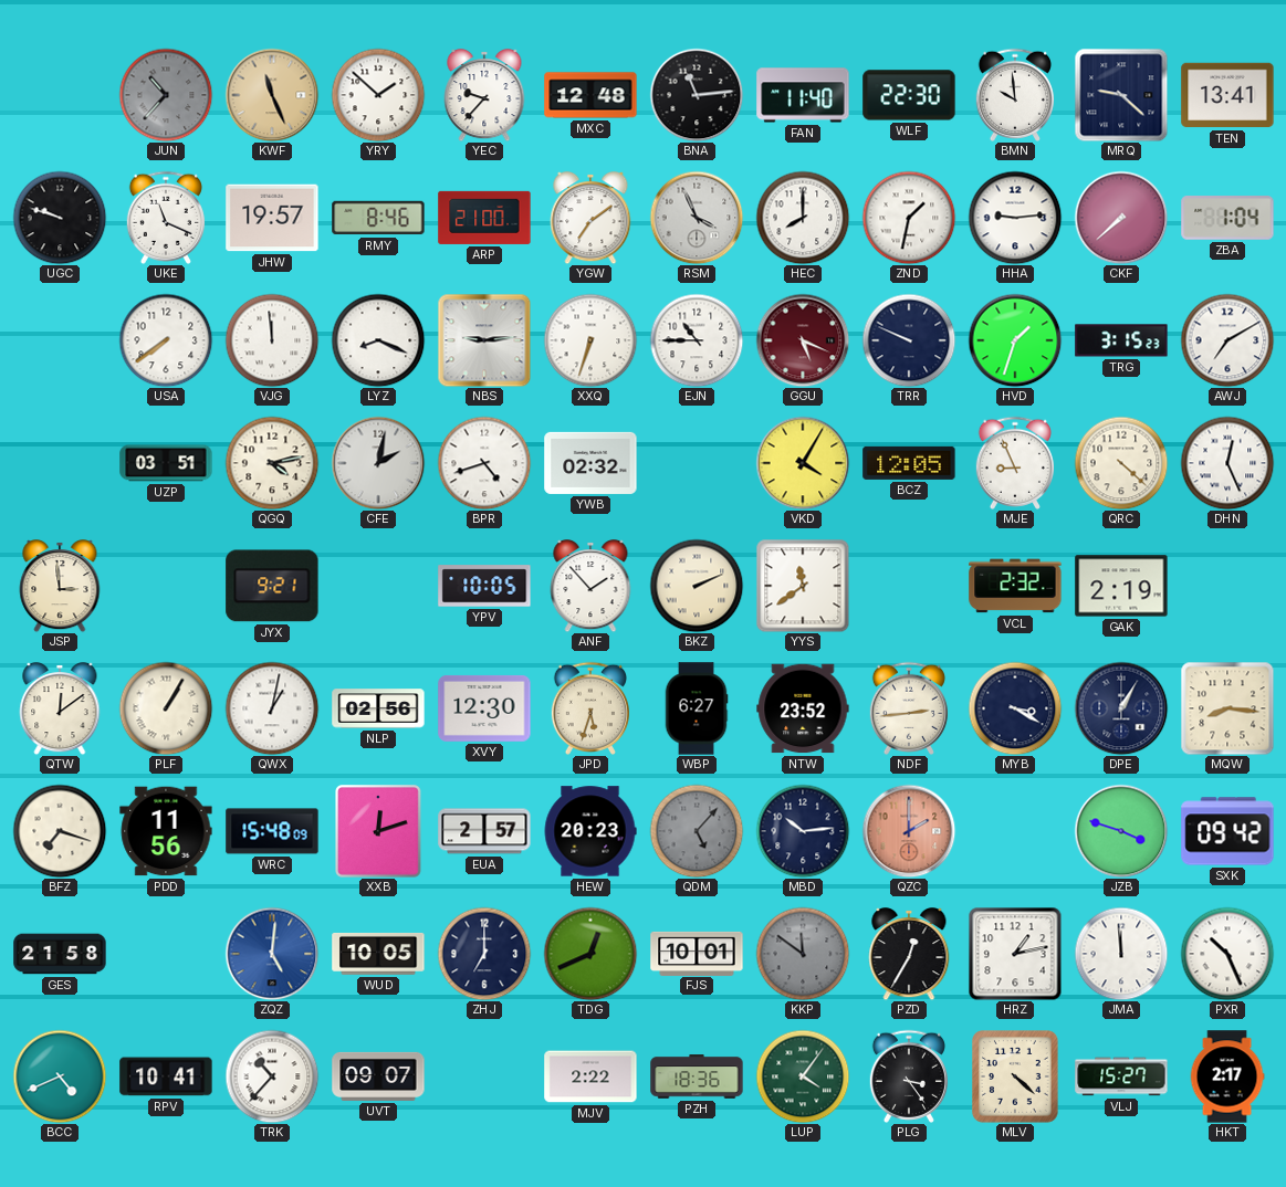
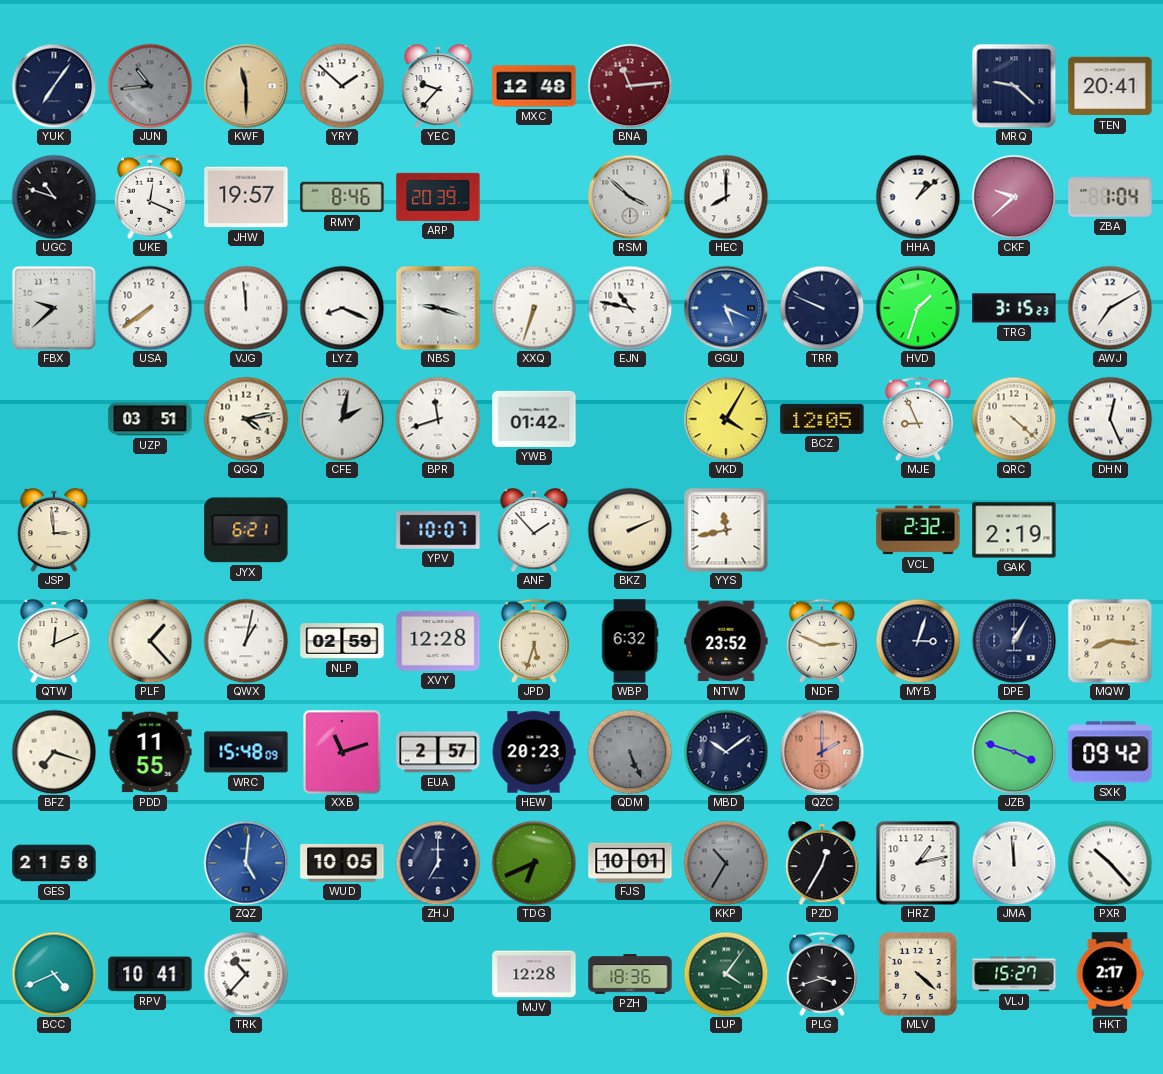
YUK: none -> 7:06 (54, 86)
JUN: 10:37 -> 10:44 (150, 86)
KWF: 11:26 -> 11:30 (246, 86)
BNA dial: black -> burgundy (630, 86)
FAN: 11:40 -> none (803, 95)
WLF: 22:30 -> none (909, 95)
BMN: 9:59 -> none (1014, 95)
TEN: 13:41 -> 20:41 (1110, 86)
UGC: 9:48 -> 10:48 (54, 197)
UKE: 11:19 -> 12:19 (149, 197)
ARP: 21:00 -> 20:39 (438, 197)
YGW: 7:09 -> none (590, 219)
RSM: 3:56 -> 3:52 (630, 197)
ZND: 1:32 -> none (909, 218)
HHA: 9:14 -> 1:08 (918, 197)
CKF: 7:38 -> 9:38 (1014, 197)
FBX: none -> 9:38 (54, 308)
NBS: 9:14 -> 9:18 (438, 308)
EJN: 10:45 -> 10:47 (630, 308)
GGU dial: burgundy -> blue (726, 308)
BPR: 4:42 -> 11:42 (438, 419)
YWB: 02:32 -> 01:42 (534, 419)
JYX: 9:21 -> 6:21 (246, 530)
YPV: 10:05 -> 10:07 (438, 530)
YYS: 11:39 -> 11:43 (726, 530)
QTW: 12:09 -> 12:11 (54, 642)
PLF: 1:05 -> 1:23 (150, 641)
NLP: 02:56 -> 02:59 (342, 641)
XVY: 12:30 -> 12:28 (438, 641)
WBP: 6:27 -> 6:32 (630, 641)
NDF: 2:44 -> 2:49 (821, 641)
MYB: 3:20 -> 3:03 (918, 641)
PDD: 11:56 -> 11:55 (150, 752)
XXB: 12:12 -> 11:12 (343, 753)
QDM: 5:07 -> 5:26 (630, 752)
MBD: 10:14 -> 10:09 (726, 752)
TDG: 12:41 -> 6:41 (534, 863)
KKP: 11:51 -> 10:35 (726, 863)
PXR: 10:26 -> 10:23 (1110, 863)
UVT: 09:07 -> none (378, 1076)
MJV: 2:22 -> 12:28 (534, 974)
PLG: 3:24 -> 3:42 (821, 974)
